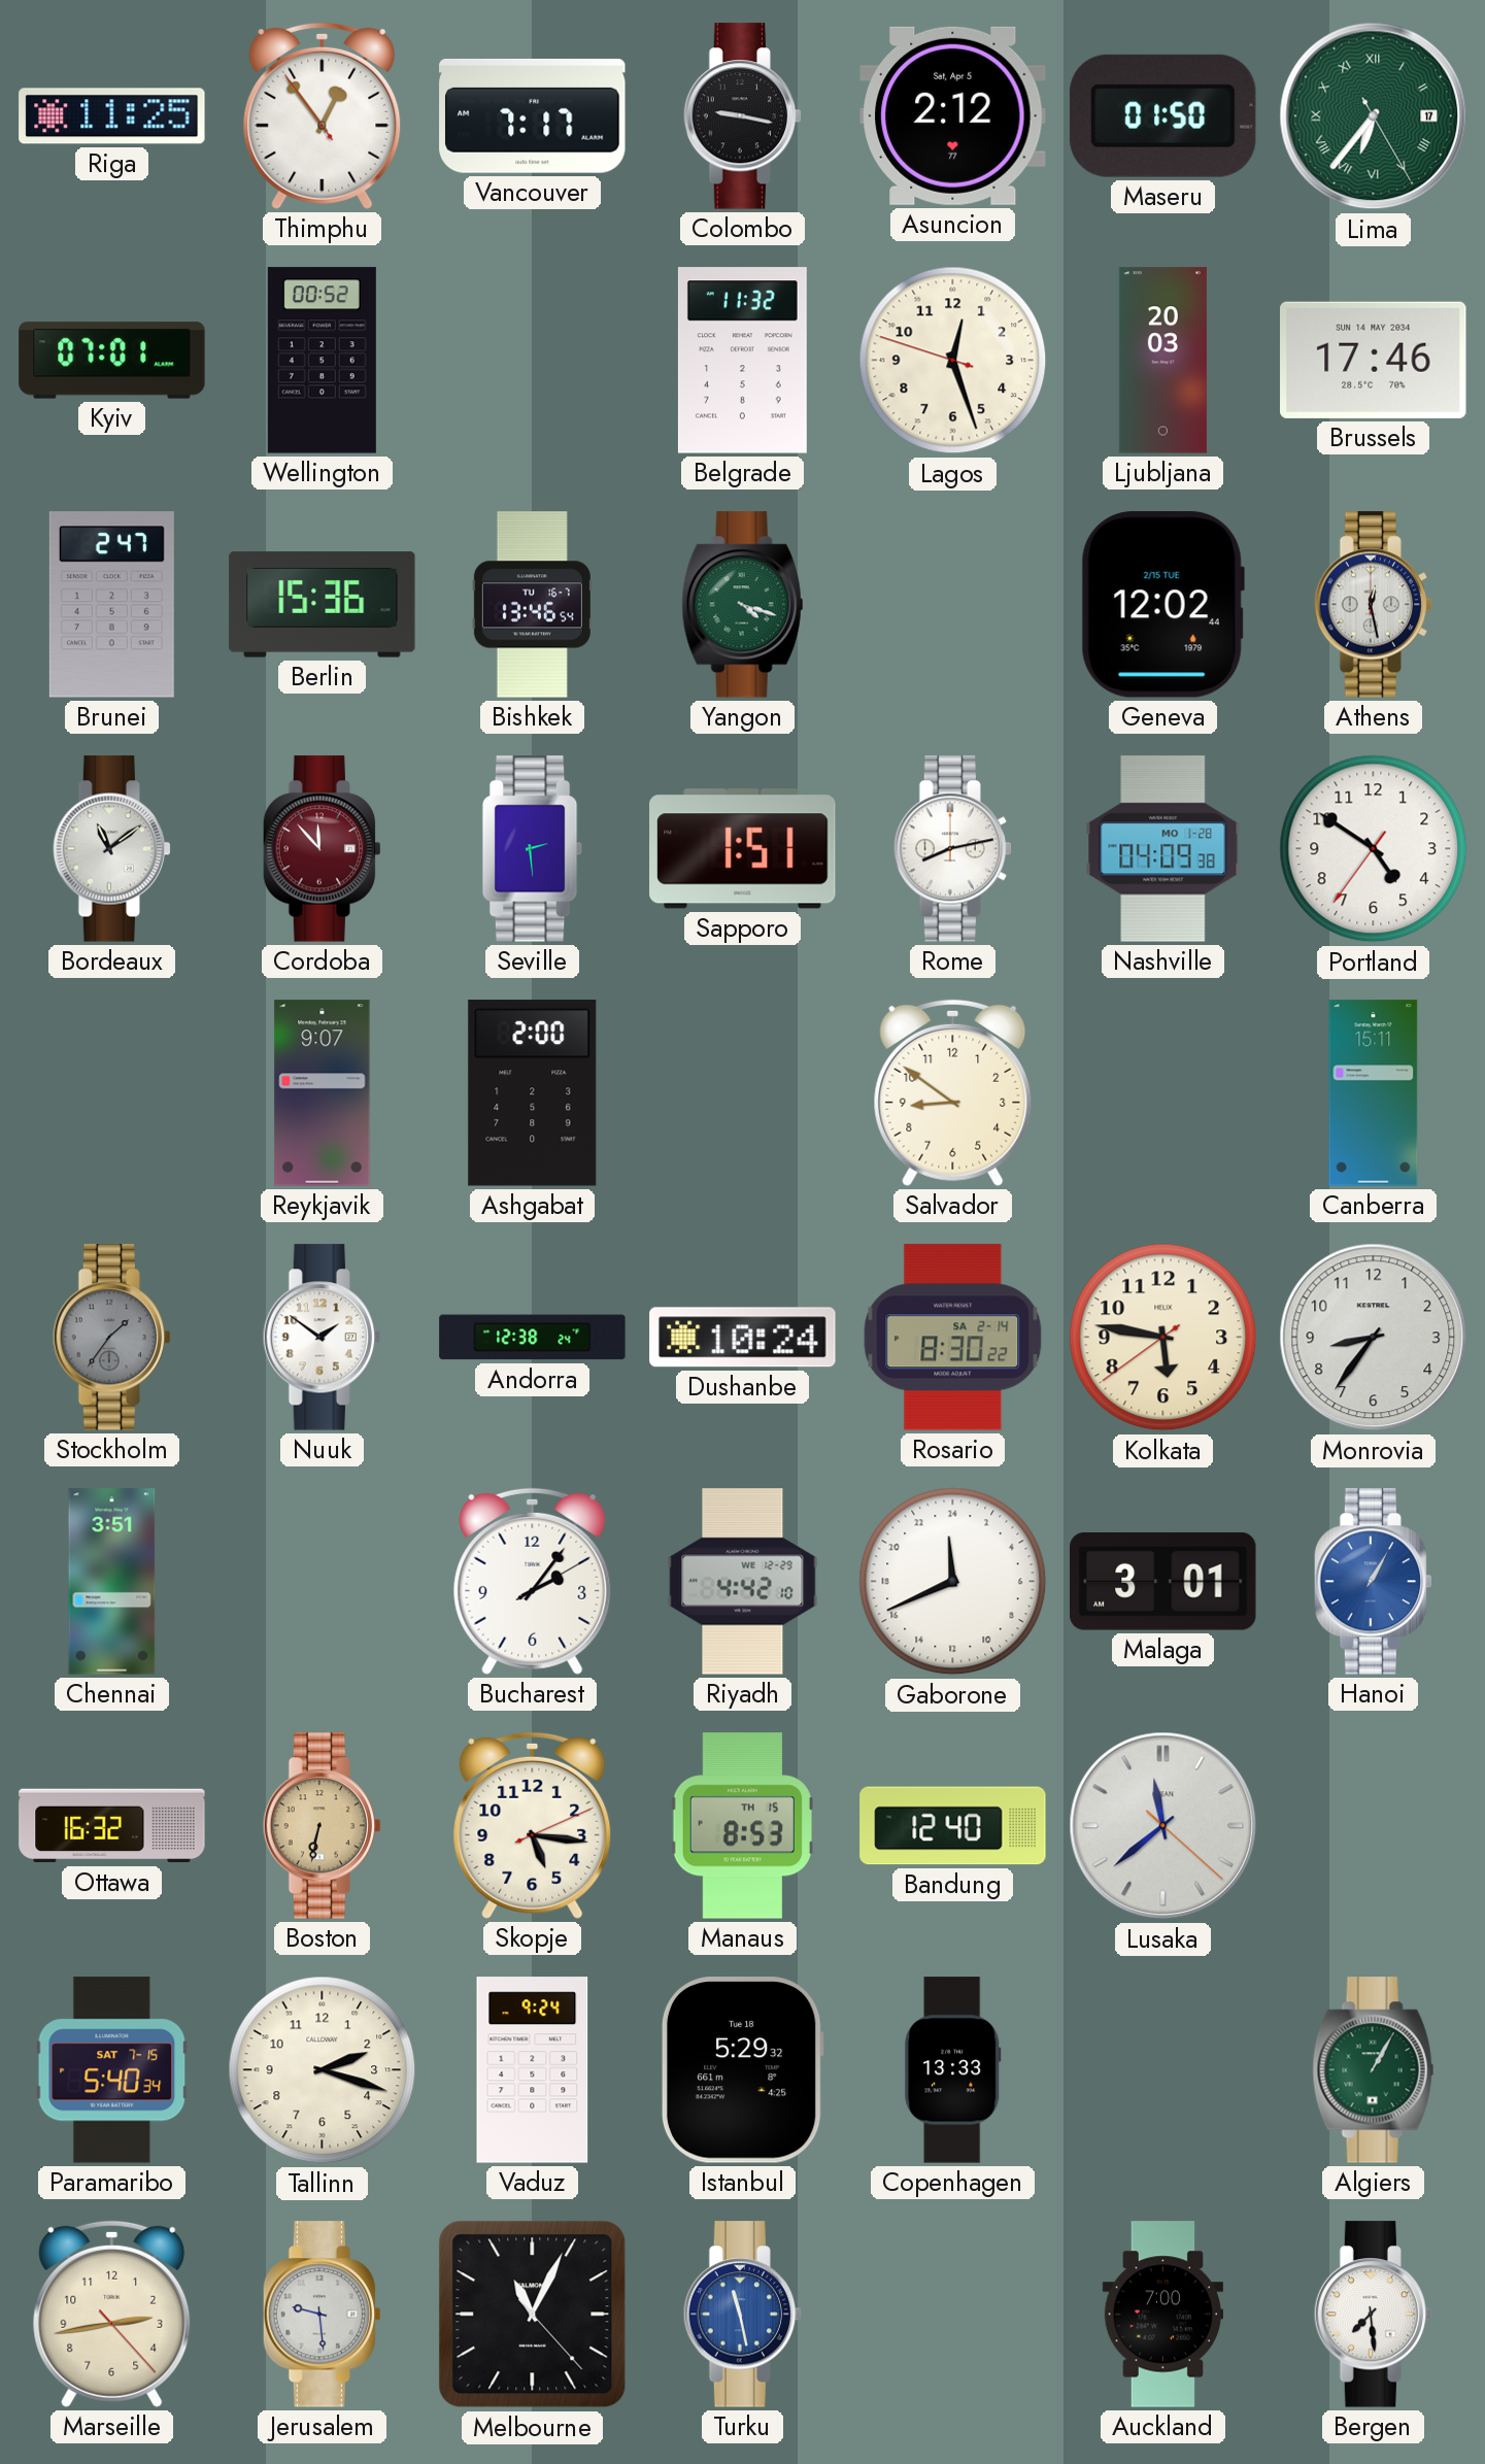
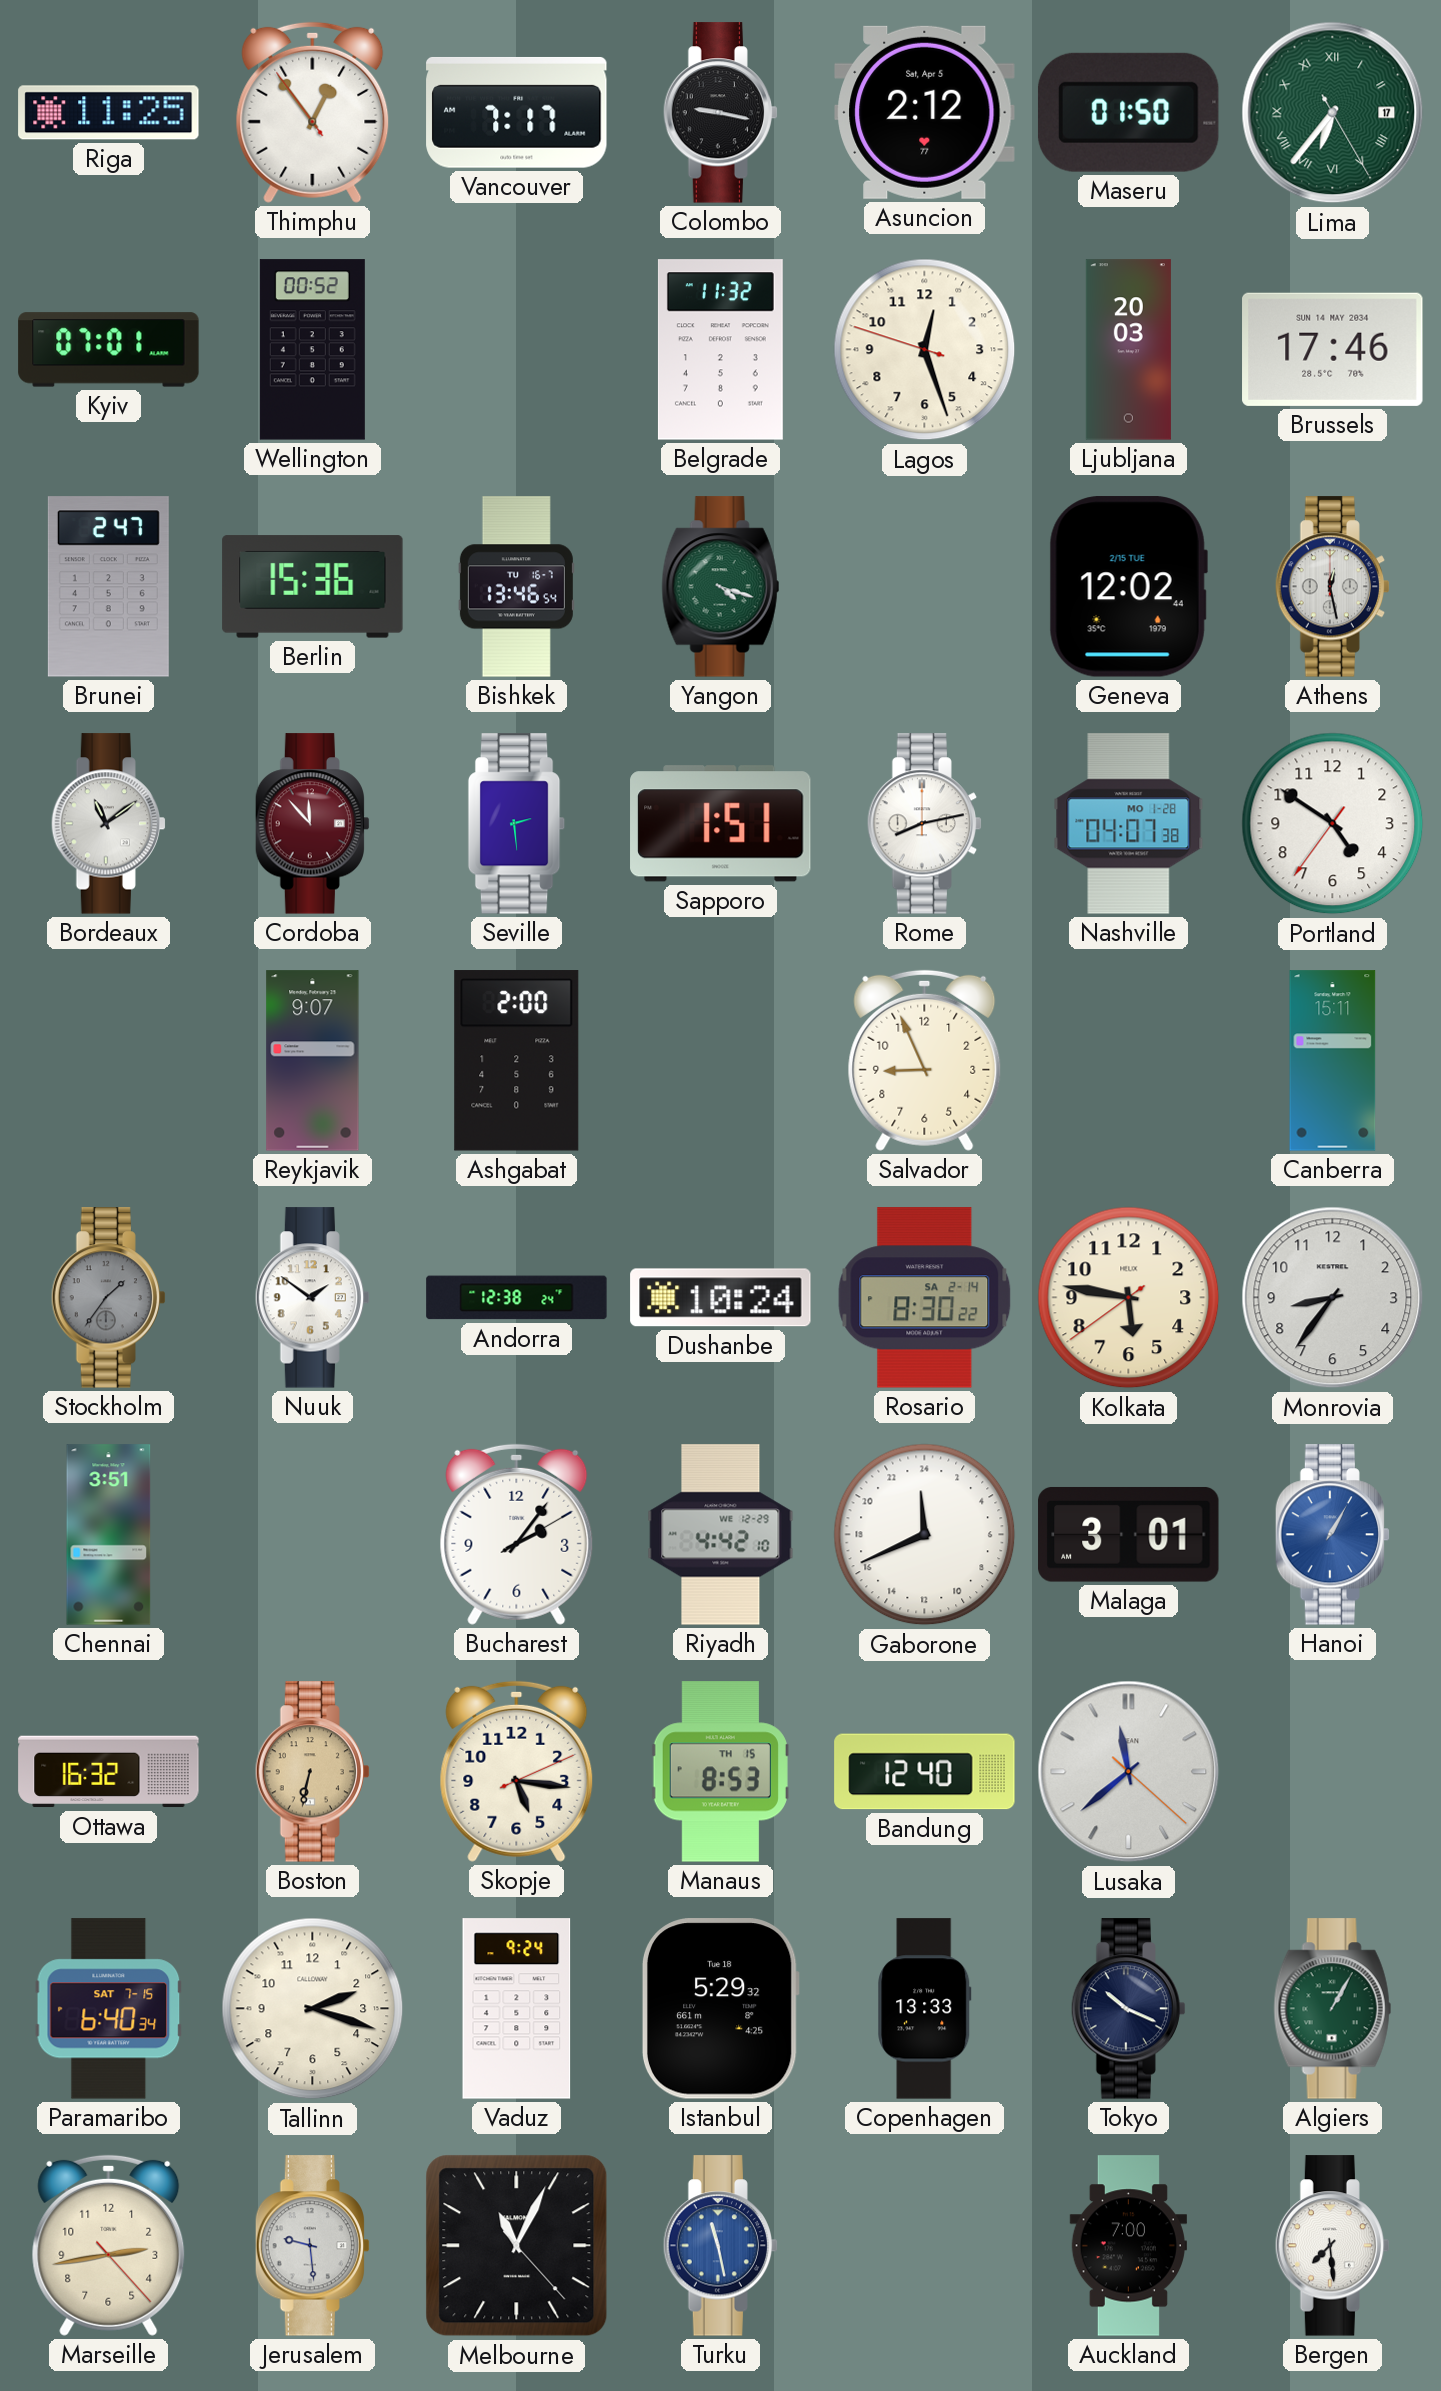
Nashville: 04:09 -> 04:07 (1129, 824)
Salvador: 8:51 -> 8:56 (925, 1060)
Paramaribo: 5:40 -> 6:40 (109, 2009)
Tokyo: none -> 10:19 (1128, 2009)
